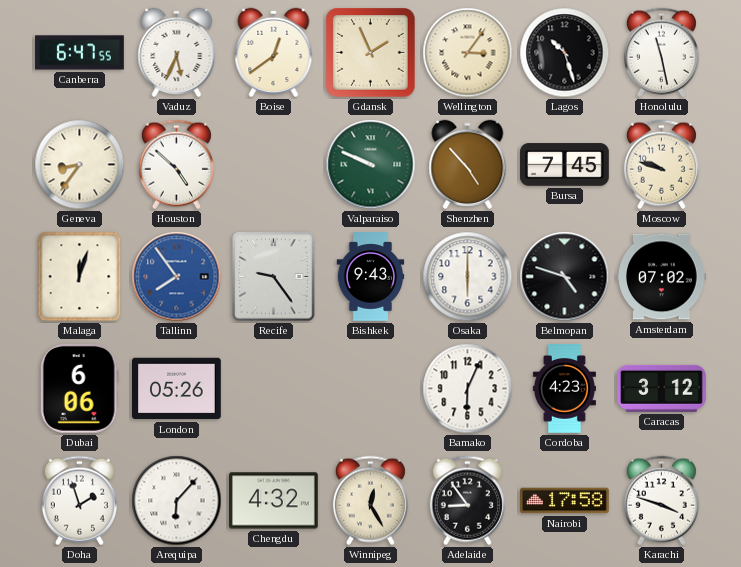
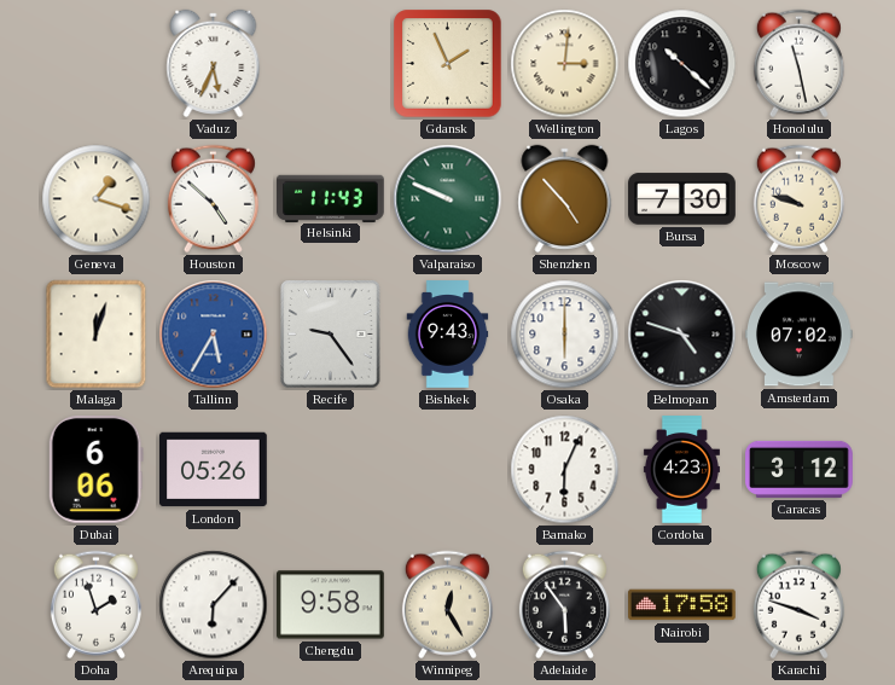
Canberra: 6:47 -> none (80, 53)
Boise: 12:39 -> none (274, 52)
Wellington: 3:06 -> 3:01 (565, 64)
Lagos: 10:27 -> 10:22 (682, 64)
Geneva: 8:36 -> 1:18 (97, 199)
Helsinki: none -> 11:43 (331, 198)
Bursa: 7:45 -> 7:30 (682, 199)
Tallinn: 7:54 -> 5:35 (214, 335)
Chengdu: 4:32 -> 9:58 (331, 605)
Adelaide: 8:54 -> 5:54 (564, 605)
